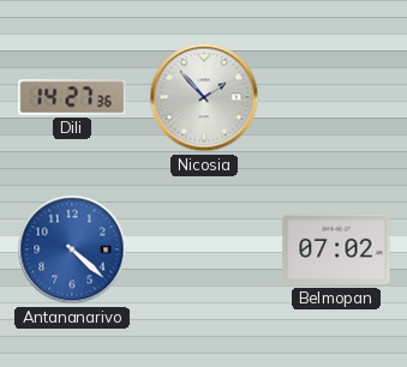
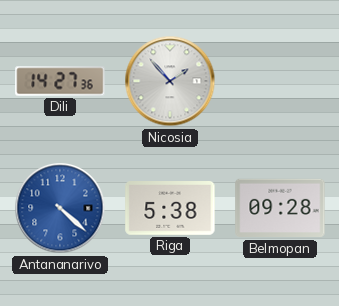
Riga: none -> 5:38 (170, 209)
Belmopan: 07:02 -> 09:28 (280, 208)
